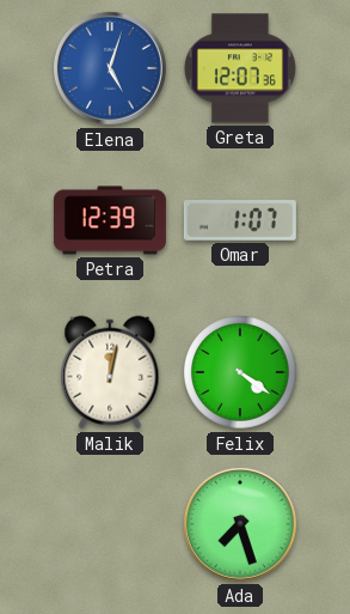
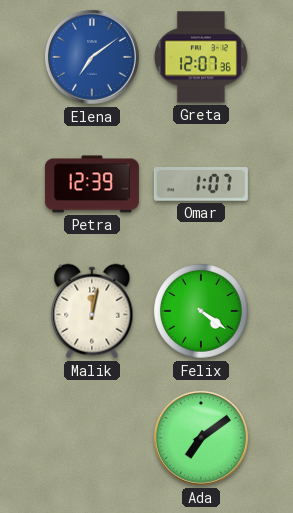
Elena: 5:03 -> 7:09 (92, 57)
Ada: 7:27 -> 7:09 (201, 438)
